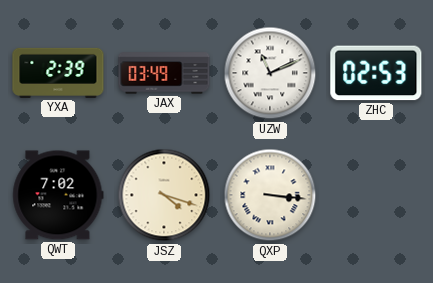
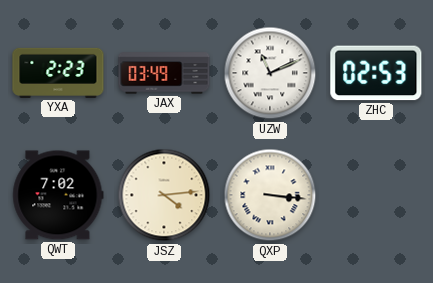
YXA: 2:39 -> 2:23 (58, 73)
JSZ: 4:18 -> 4:14 (164, 195)
